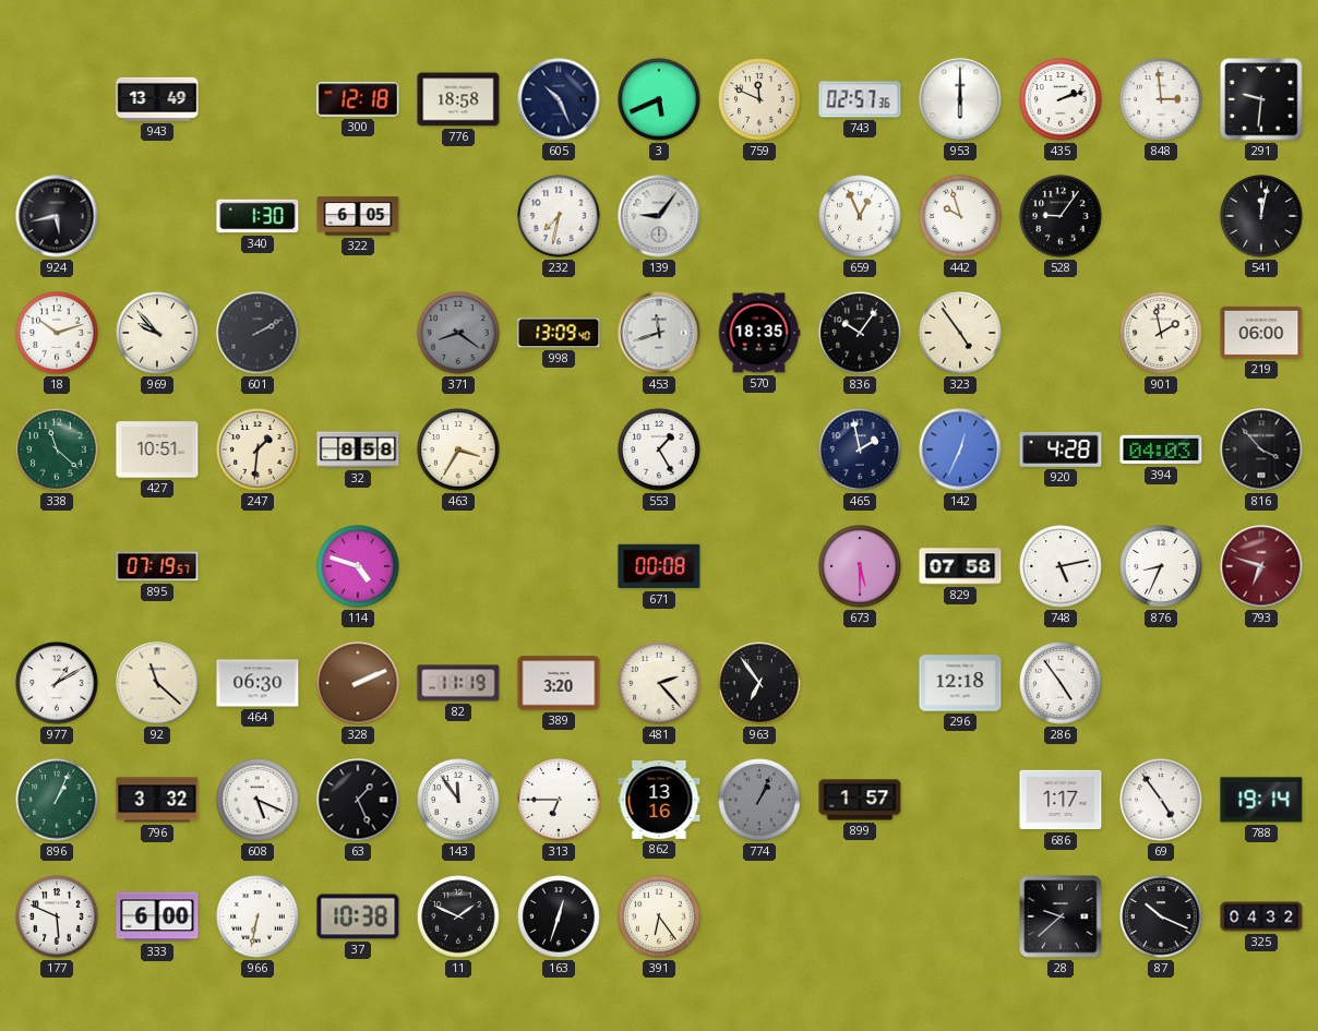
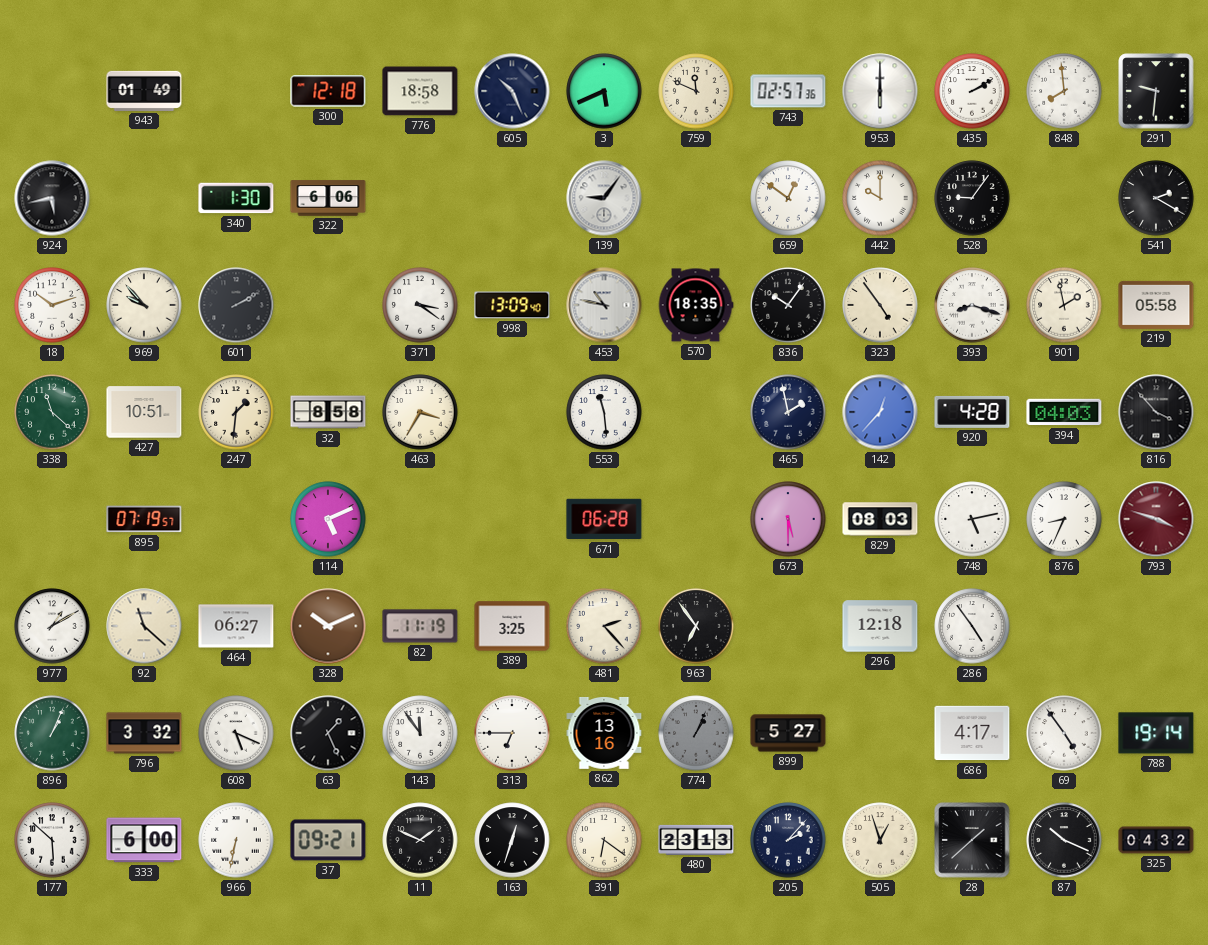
943: 13:49 -> 01:49 (144, 91)
435: 2:12 -> 2:10 (972, 91)
848: 2:59 -> 7:59 (1064, 91)
322: 6:05 -> 6:06 (328, 198)
232: 7:32 -> none (559, 216)
659: 12:56 -> 12:51 (788, 198)
442: 9:57 -> 10:00 (880, 198)
541: 12:02 -> 2:20 (1156, 198)
371: 8:21 -> 3:21 (420, 305)
371 dial: grey -> white (420, 305)
453: 11:42 -> 10:47 (604, 305)
393: none -> 8:18 (972, 305)
219: 06:00 -> 05:58 (1156, 305)
553: 1:25 -> 11:29 (604, 412)
142: 12:34 -> 12:37 (880, 412)
114: 4:48 -> 5:11 (328, 519)
671: 00:08 -> 06:28 (604, 519)
829: 07:58 -> 08:03 (880, 519)
793: 6:48 -> 3:48 (1156, 519)
464: 06:30 -> 06:27 (236, 626)
328: 2:11 -> 10:11 (328, 626)
389: 3:20 -> 3:25 (512, 626)
899: 1:57 -> 5:27 (788, 733)
686: 1:17 -> 4:17 (972, 733)
177: 5:49 -> 5:52 (52, 840)
37: 10:38 -> 09:21 (328, 840)
391: 6:24 -> 6:21 (604, 840)
480: none -> 23:13 (696, 840)
205: none -> 2:07 (788, 840)
505: none -> 12:57 (880, 840)
28: 9:38 -> 1:38 (972, 840)
